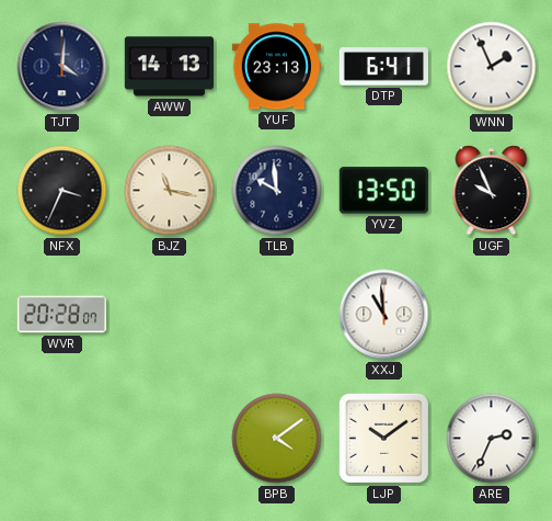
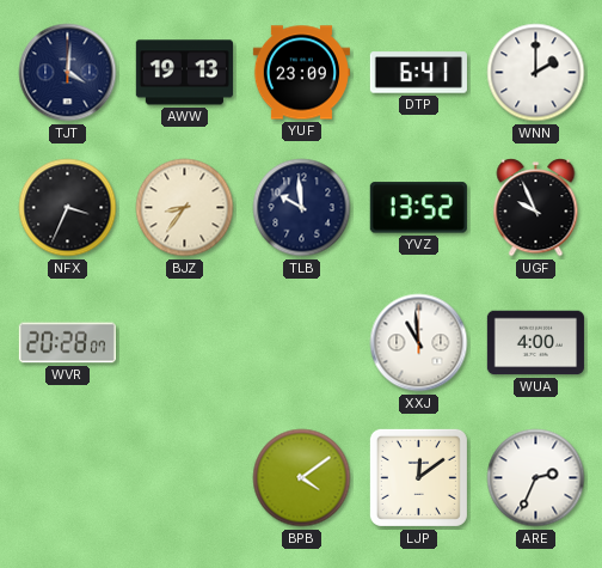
AWW: 14:13 -> 19:13 (184, 73)
YUF: 23:13 -> 23:09 (301, 73)
WNN: 1:56 -> 2:00 (536, 73)
BJZ: 11:17 -> 8:36 (185, 208)
YVZ: 13:50 -> 13:52 (418, 208)
WUA: none -> 4:00 (535, 343)
LJP: 10:09 -> 12:09 (418, 477)
